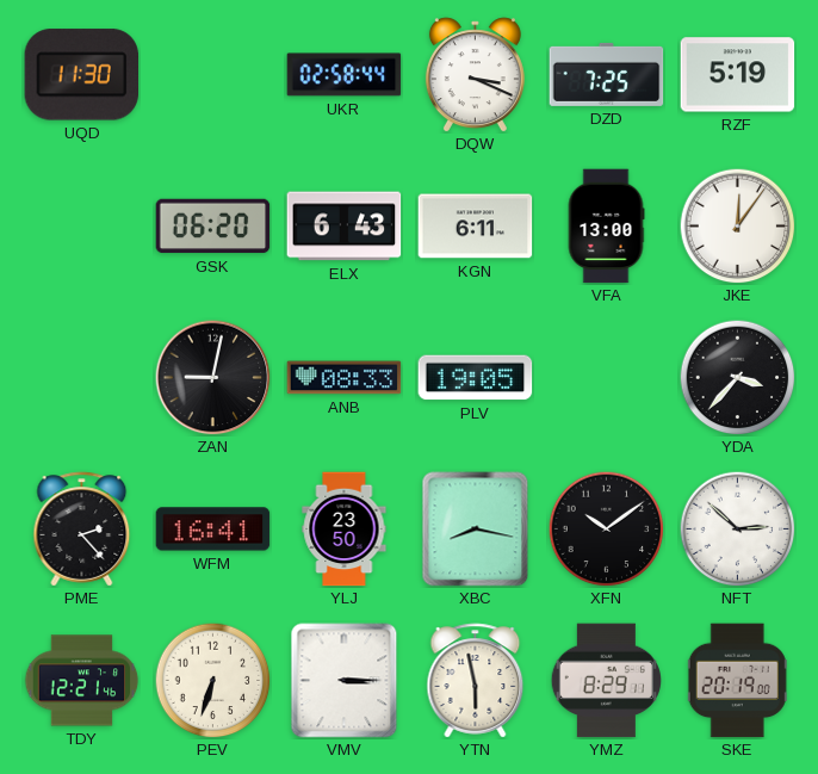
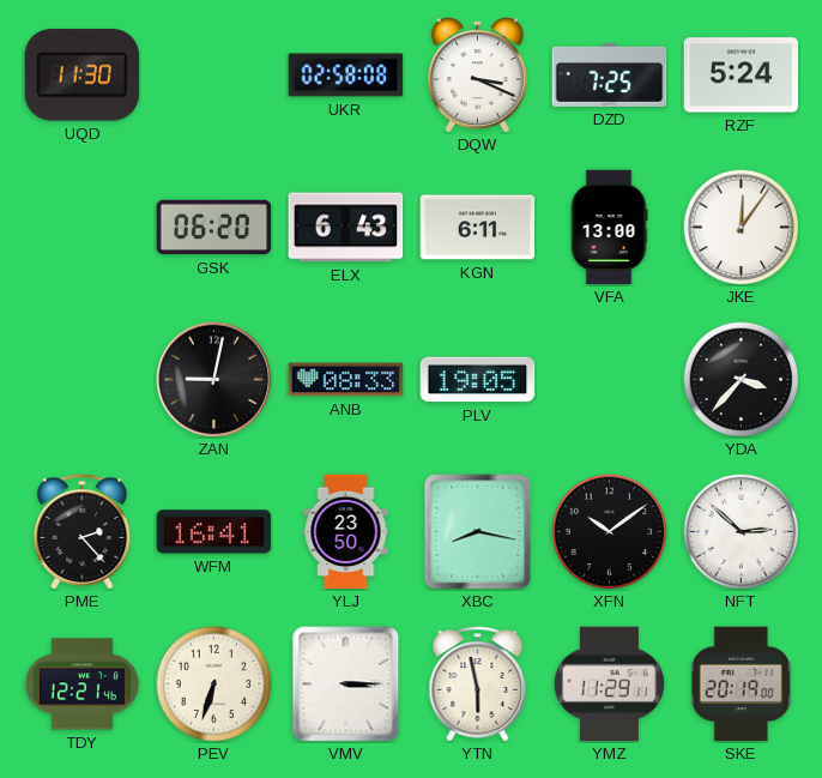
UKR: 02:58:44 -> 02:58:08 (346, 76)
RZF: 5:19 -> 5:24 (742, 76)
YMZ: 8:29 -> 11:29 (609, 684)
